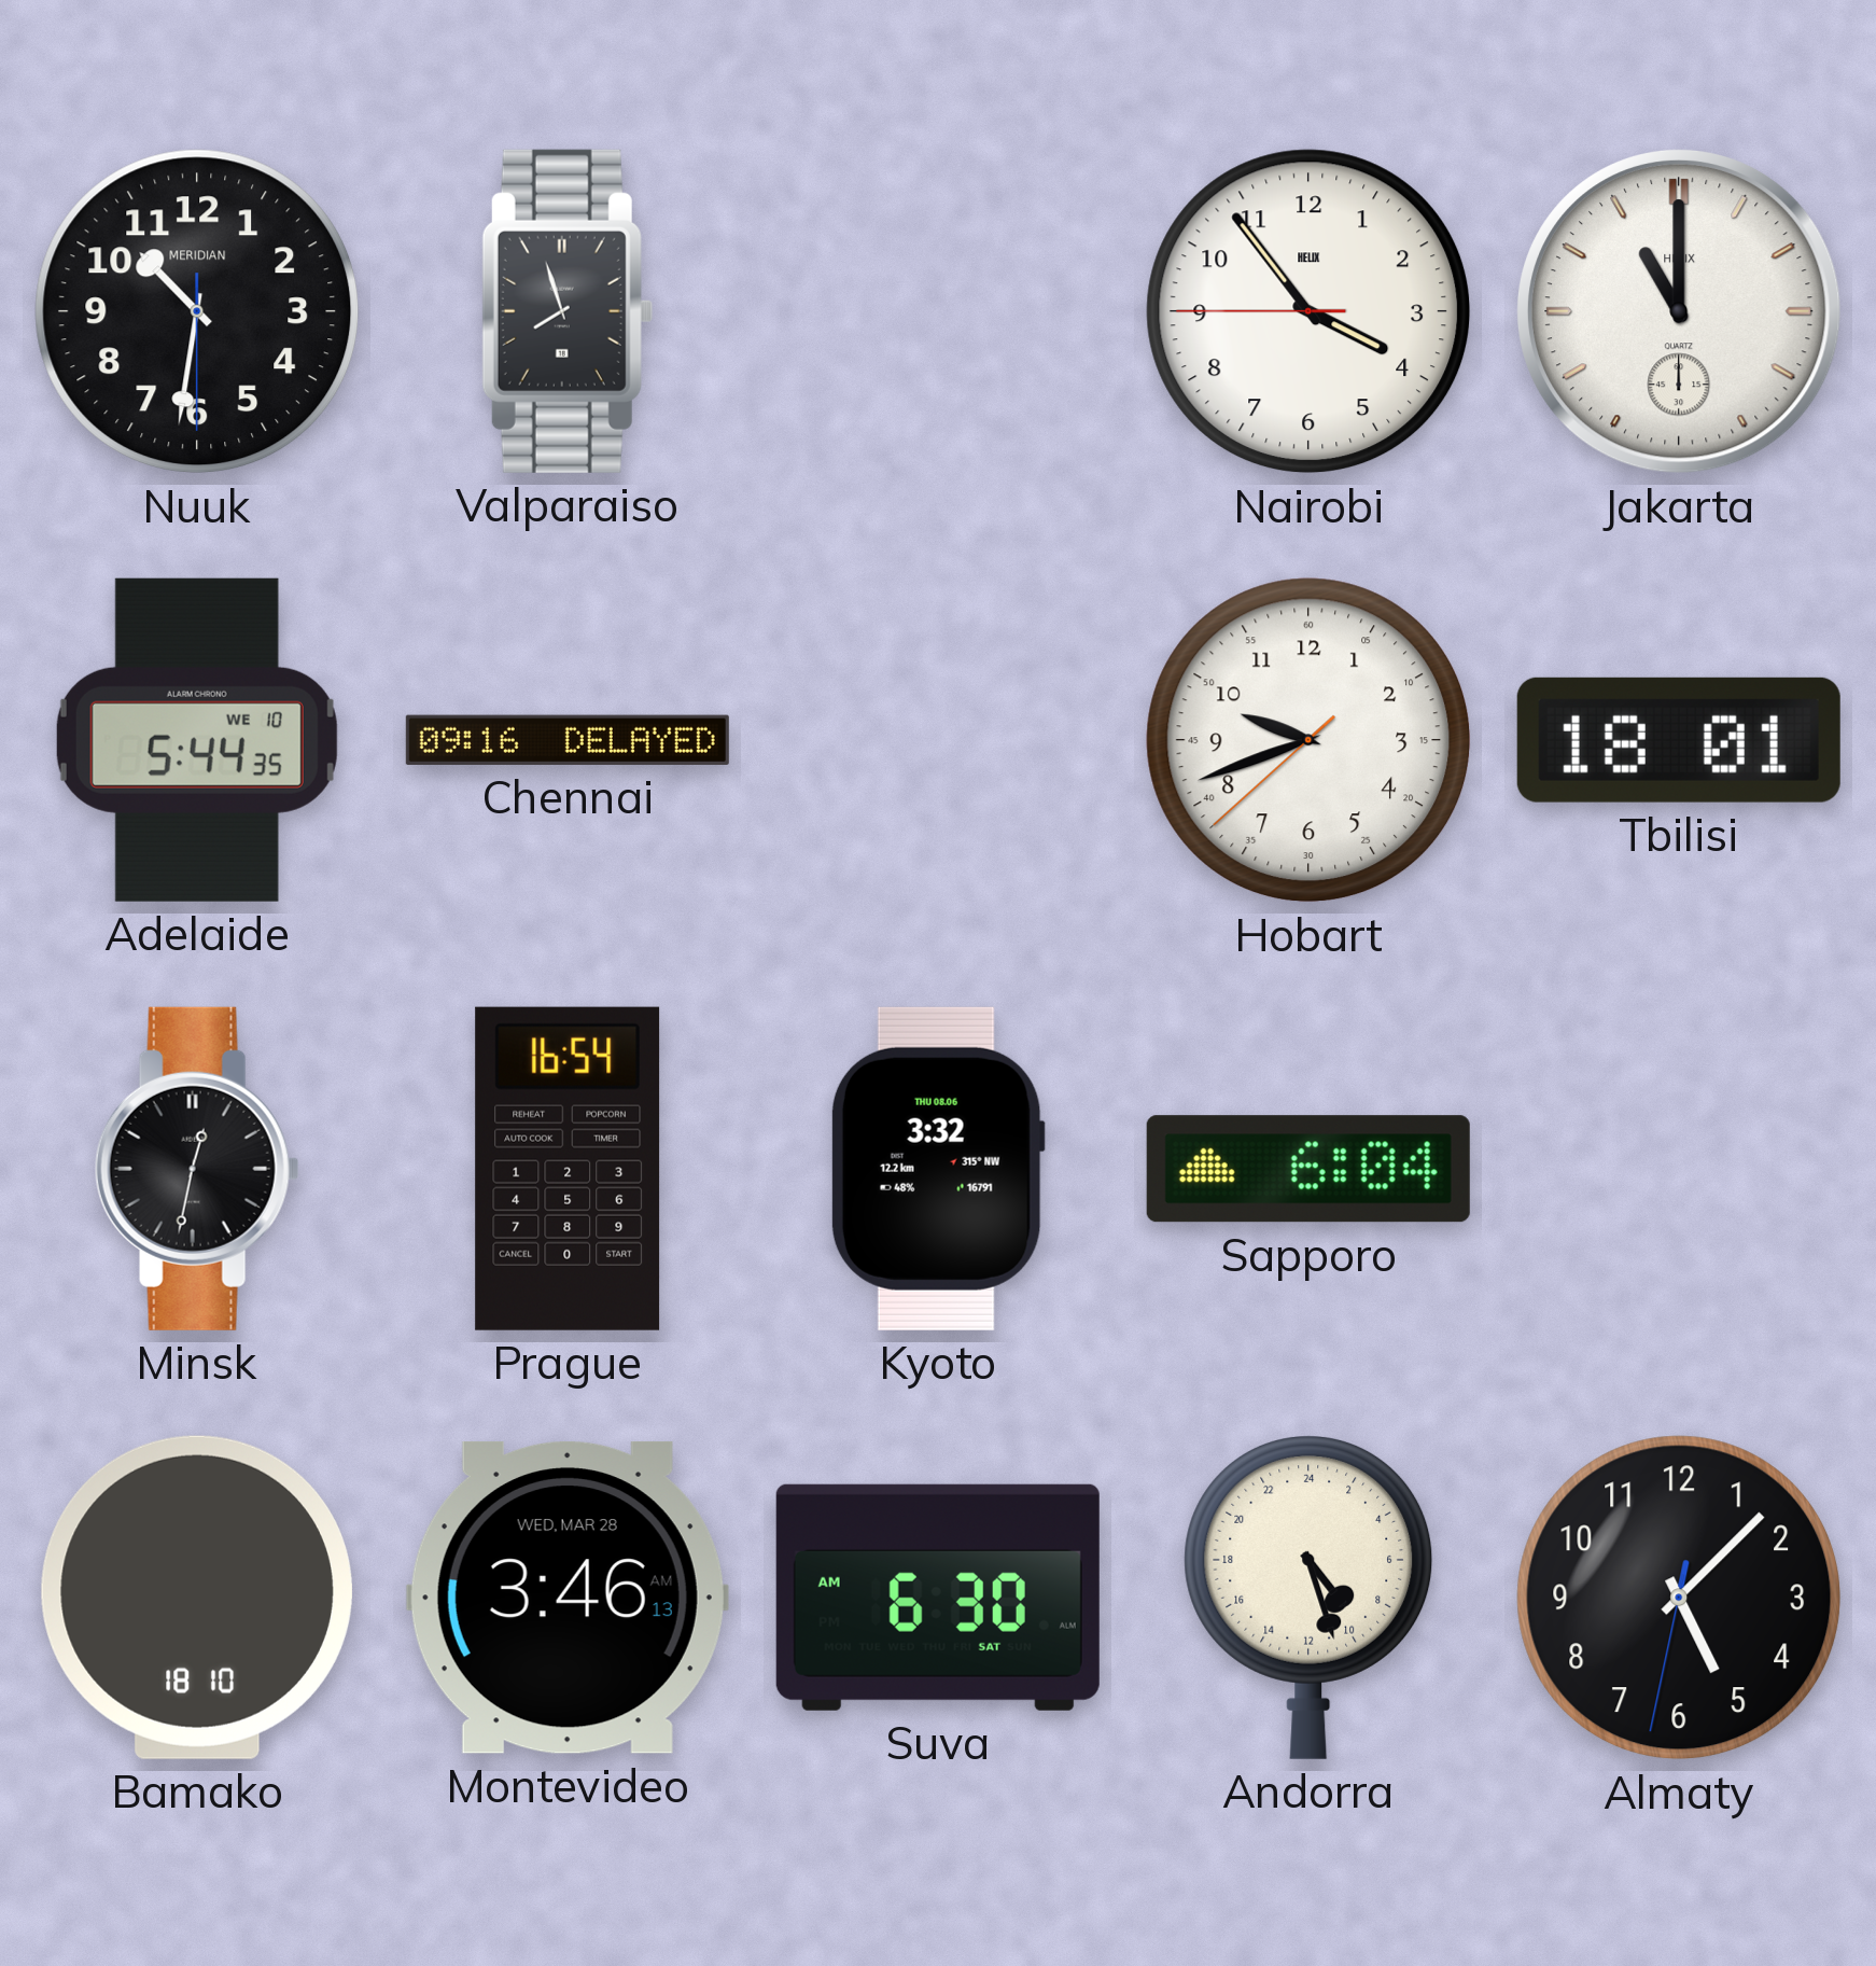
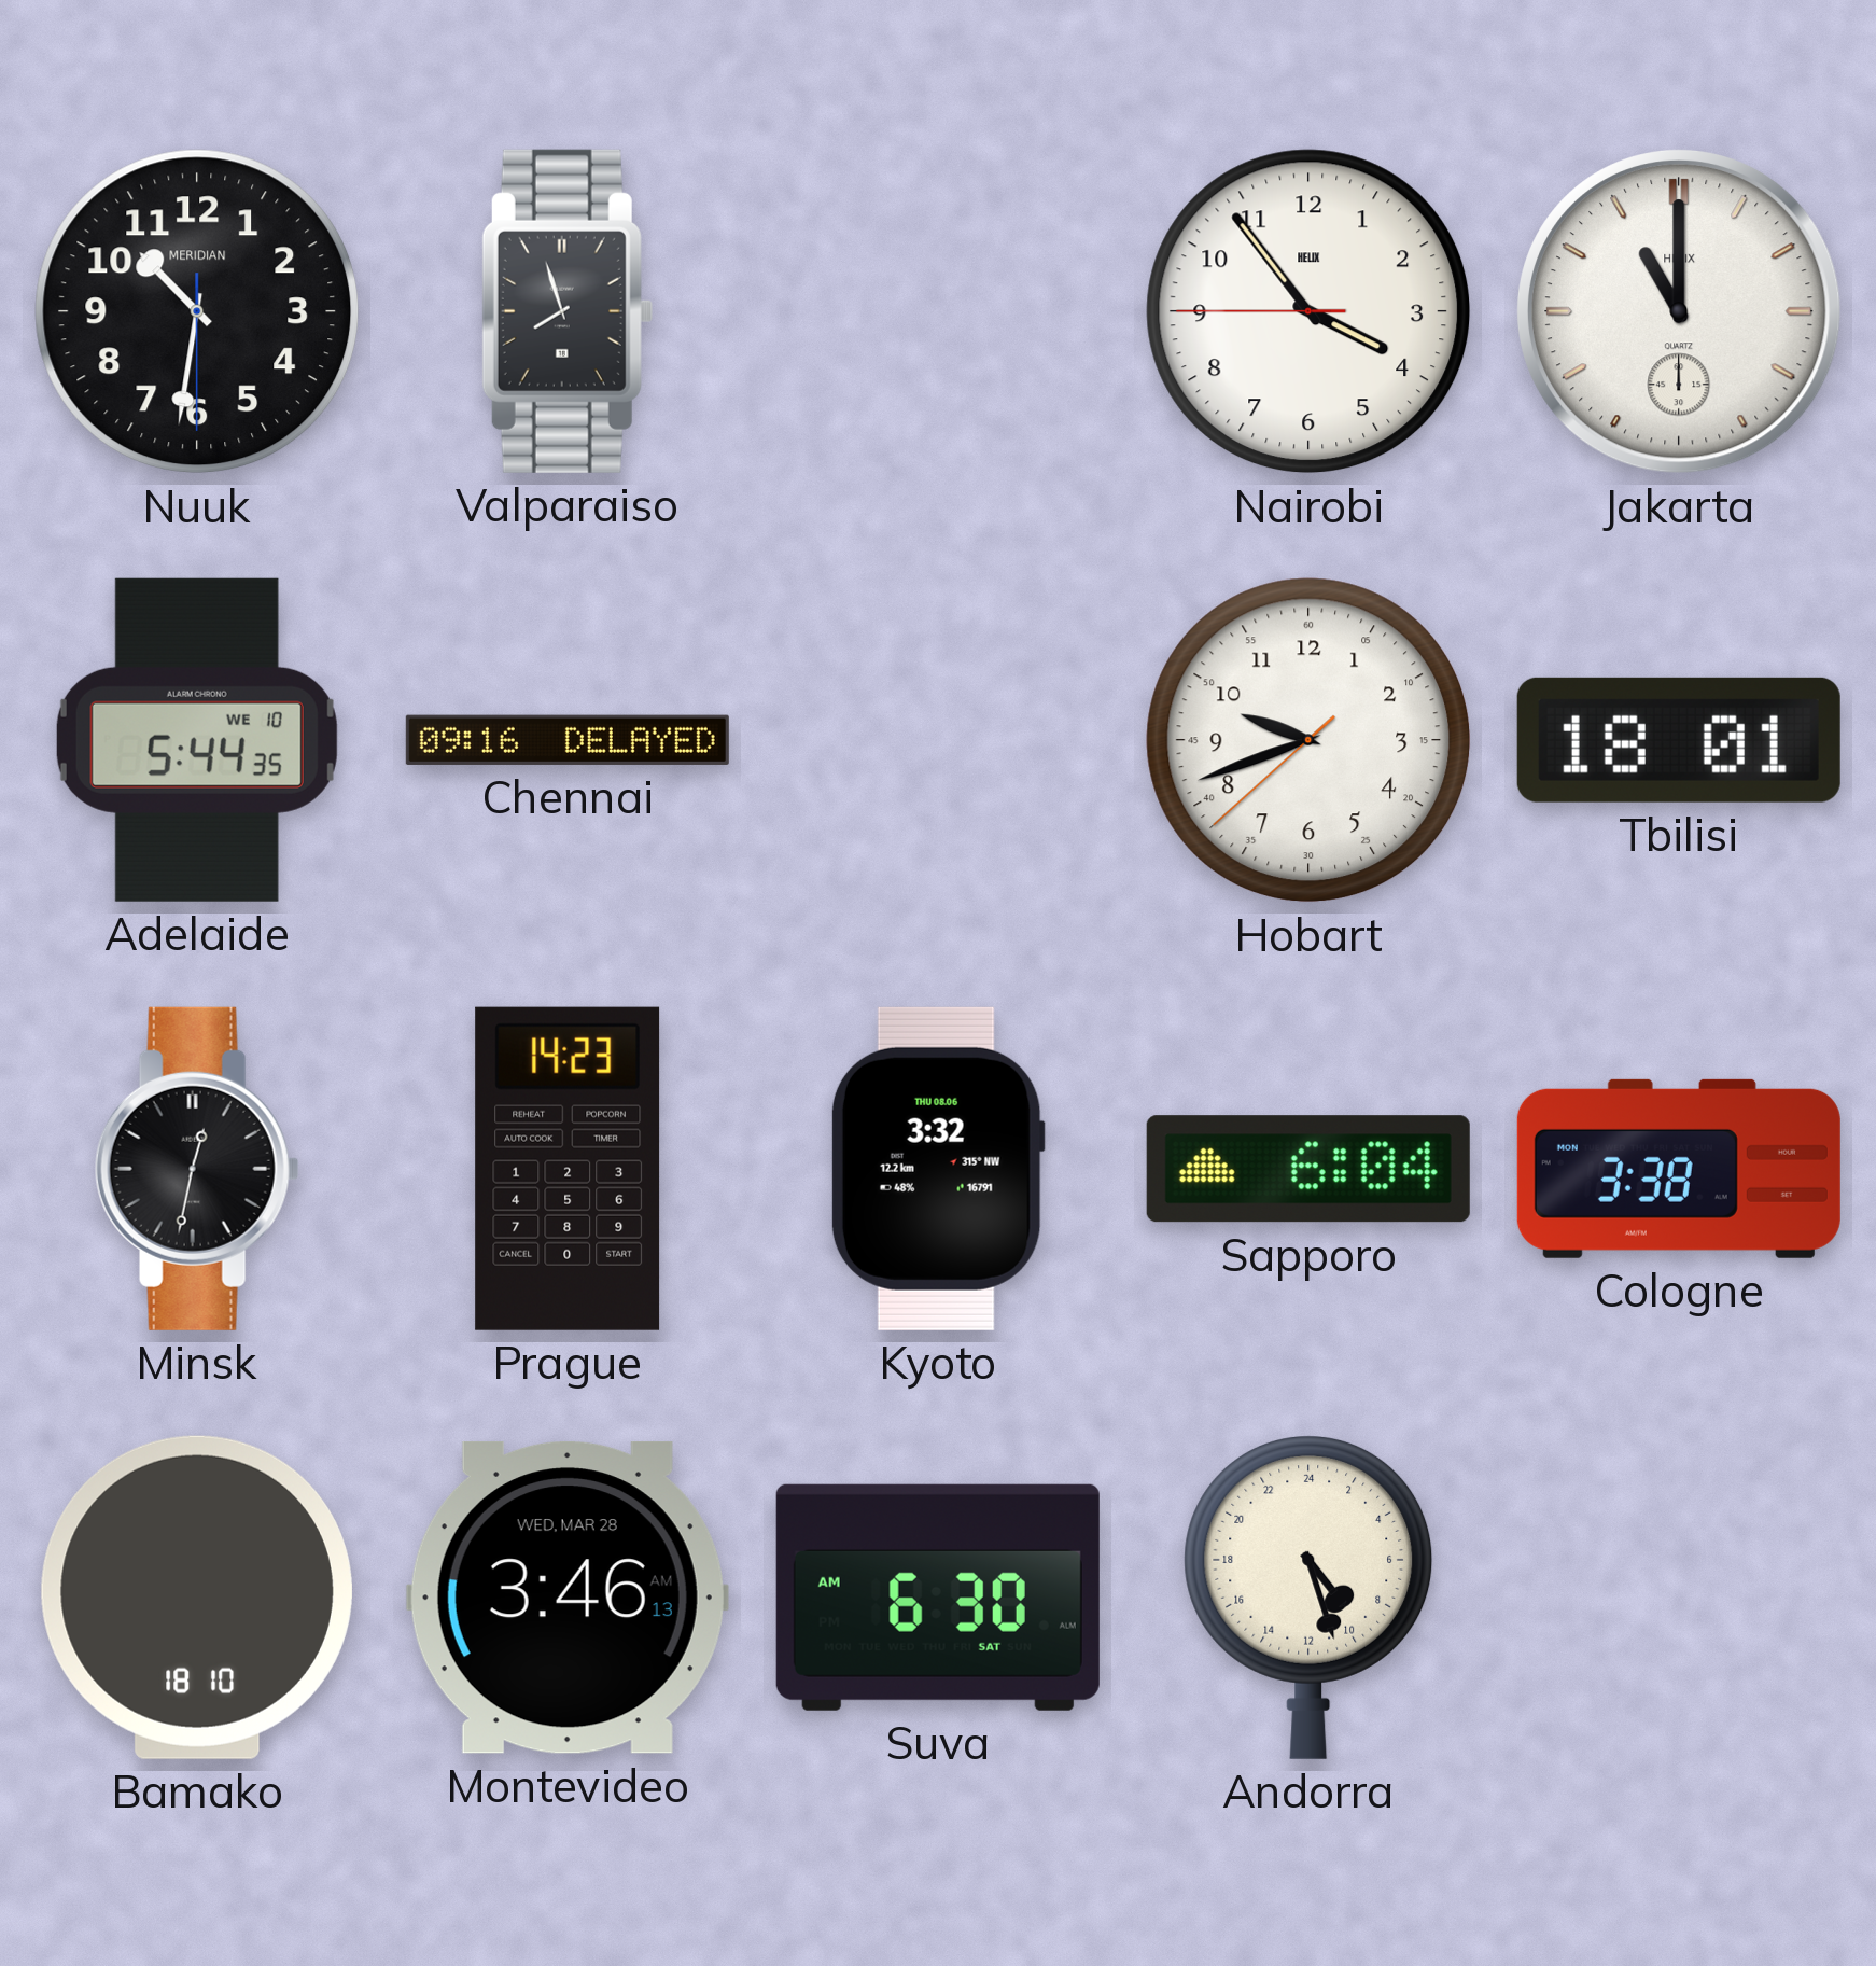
Prague: 16:54 -> 14:23 (568, 1169)
Cologne: none -> 3:38 (1679, 1169)
Almaty: 5:07 -> none (1679, 1598)
